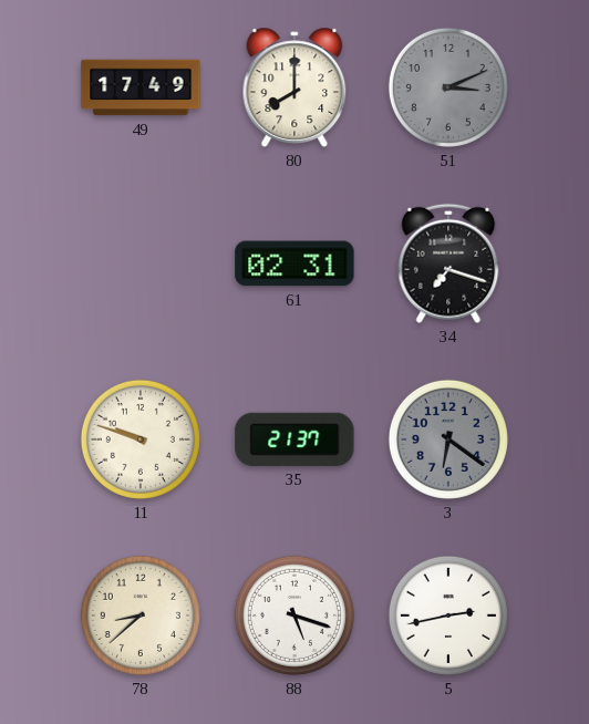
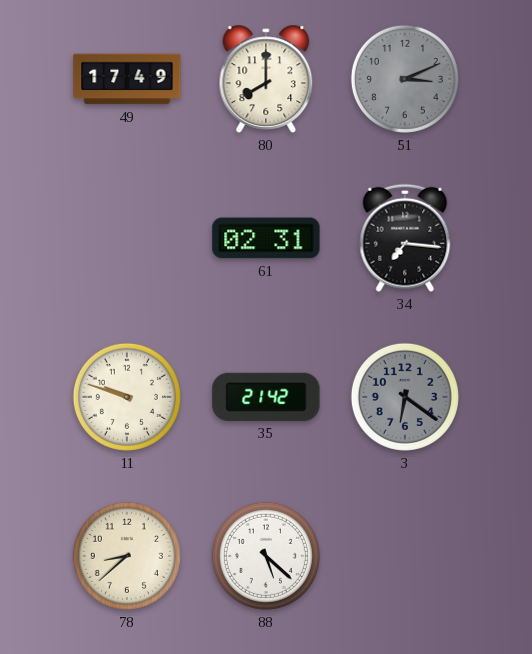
34: 7:18 -> 7:16 (405, 238)
35: 21:37 -> 21:42 (266, 397)
88: 5:18 -> 5:22 (266, 556)
5: 2:43 -> none (448, 616)
